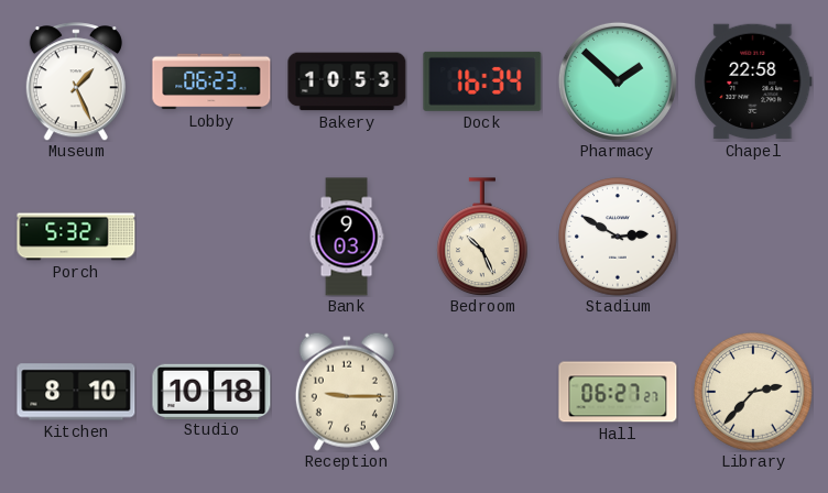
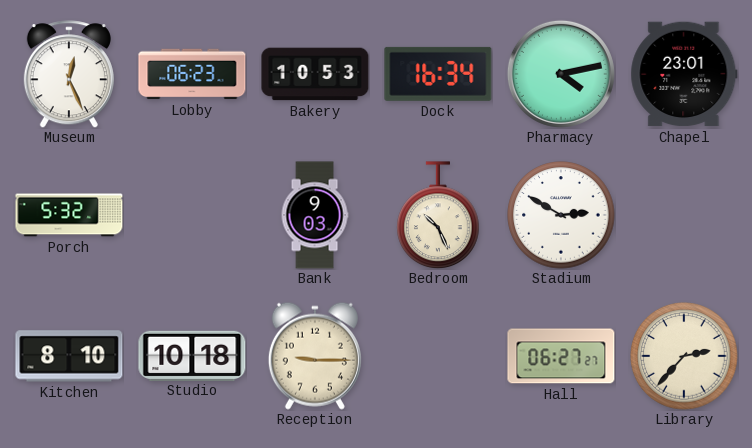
Museum: 1:26 -> 12:26 (69, 74)
Pharmacy: 1:52 -> 4:13 (561, 74)
Chapel: 22:58 -> 23:01 (684, 74)
